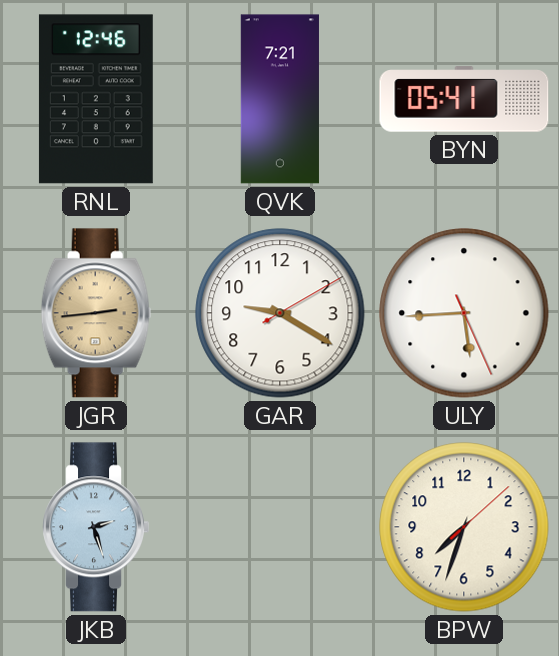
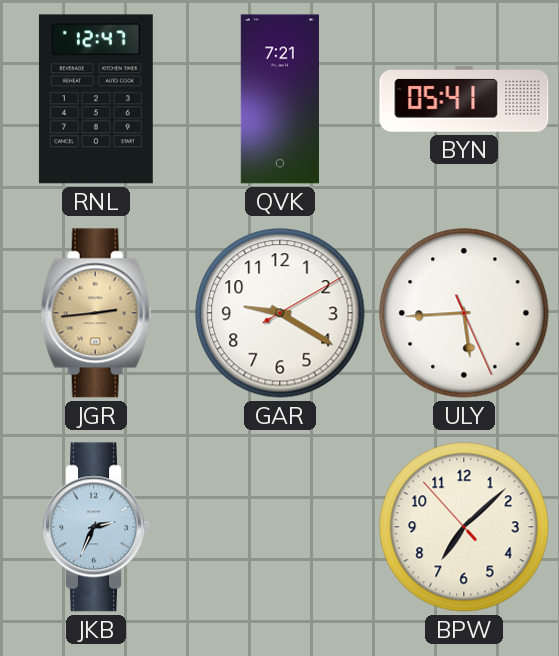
RNL: 12:46 -> 12:47 (96, 99)
JKB: 2:27 -> 2:34 (95, 527)
BPW: 7:33 -> 7:07 (464, 527)
